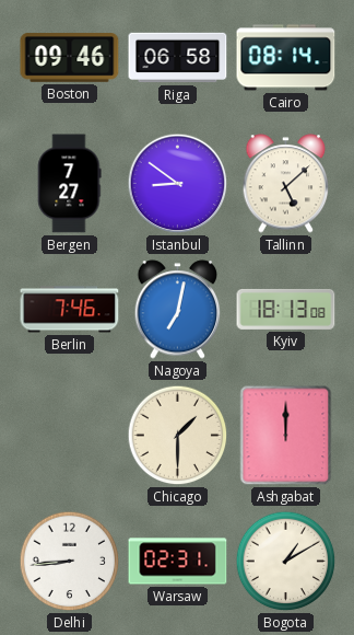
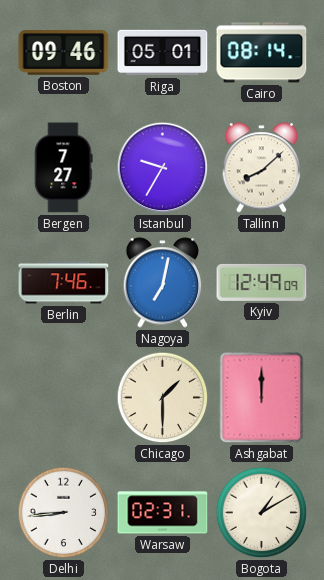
Riga: 06:58 -> 05:01 (163, 53)
Istanbul: 8:51 -> 9:35 (163, 168)
Tallinn: 5:08 -> 8:08 (262, 168)
Kyiv: 18:13 -> 12:49 (262, 282)
